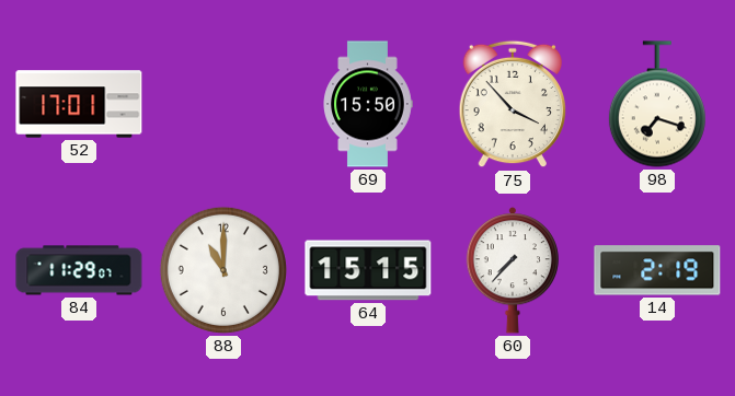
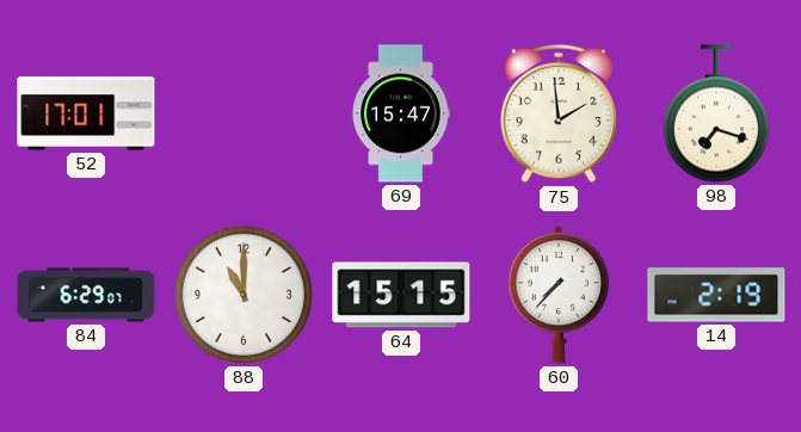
69: 15:50 -> 15:47 (401, 113)
75: 3:53 -> 1:59 (557, 113)
84: 11:29 -> 6:29 (86, 295)
